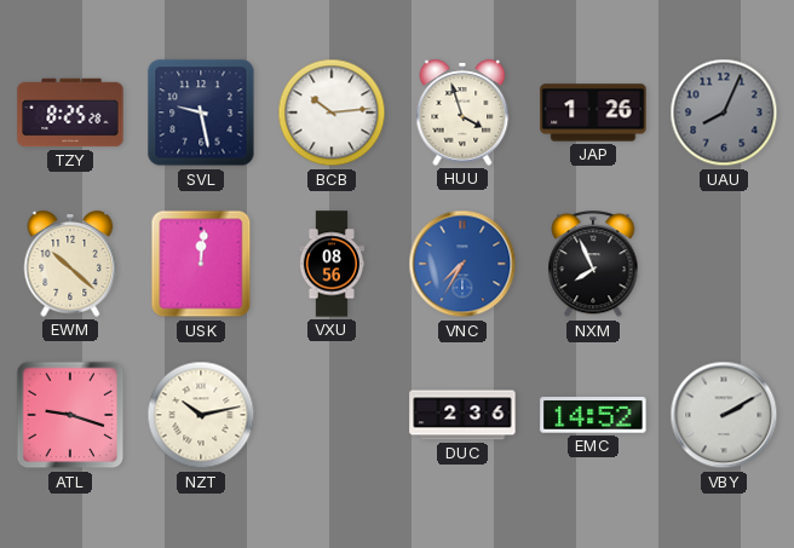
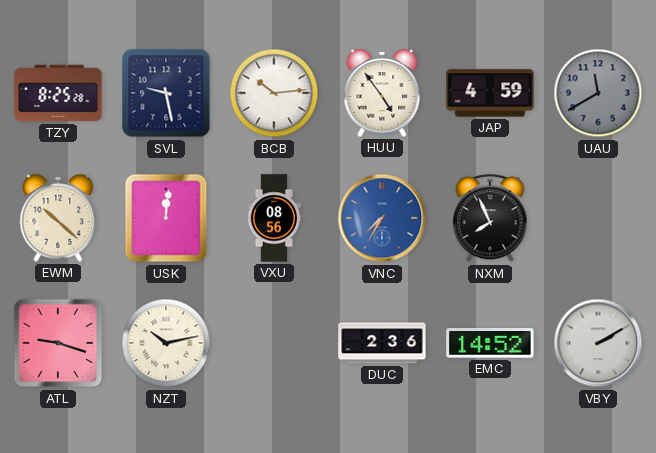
HUU: 3:57 -> 4:54 (382, 93)
JAP: 1:26 -> 4:59 (490, 93)
UAU: 8:04 -> 11:40 (598, 93)
